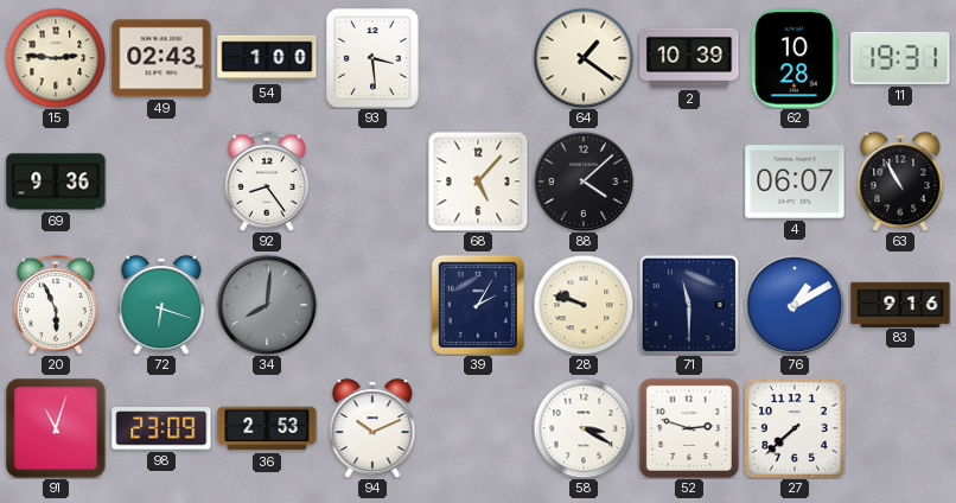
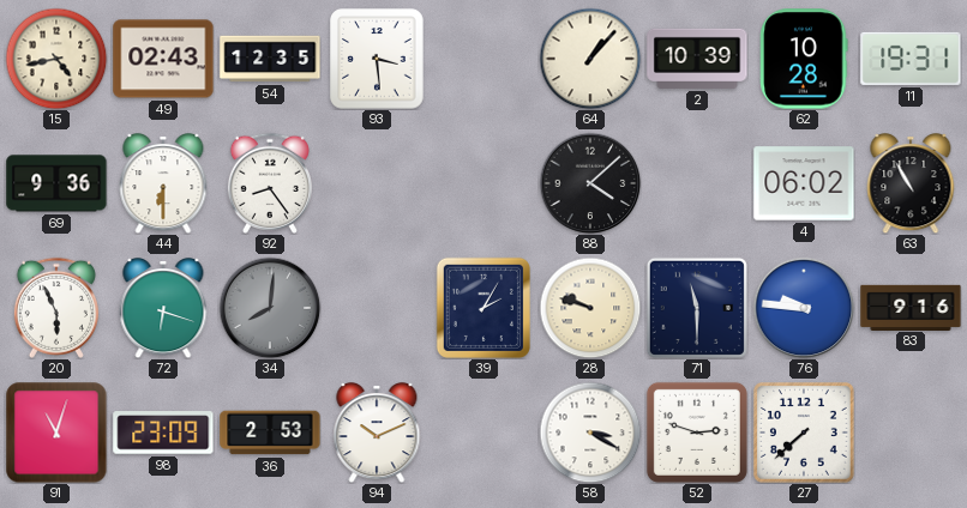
15: 2:46 -> 4:43 (56, 59)
54: 1:00 -> 12:35 (270, 59)
64: 1:21 -> 1:07 (590, 59)
44: none -> 6:30 (163, 183)
68: 5:07 -> none (478, 182)
4: 06:07 -> 06:02 (804, 183)
76: 1:10 -> 9:46 (804, 308)
